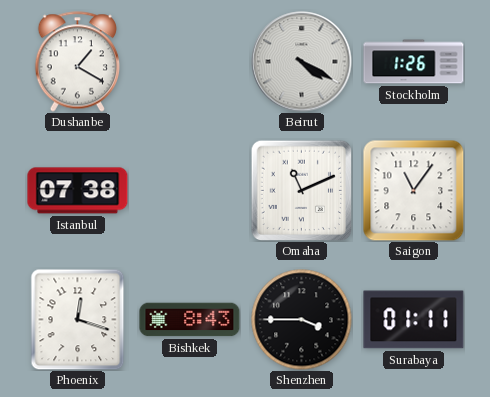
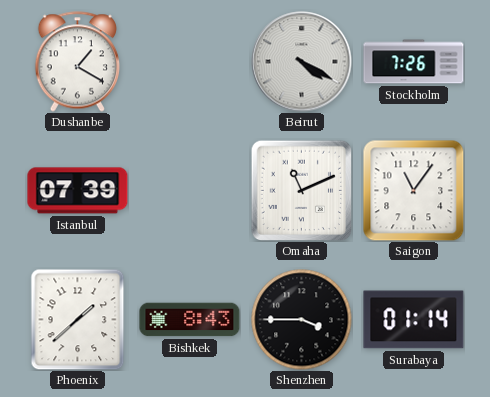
Stockholm: 1:26 -> 7:26 (414, 62)
Istanbul: 07:38 -> 07:39 (78, 191)
Phoenix: 12:18 -> 1:38 (78, 319)
Surabaya: 01:11 -> 01:14 (414, 320)
